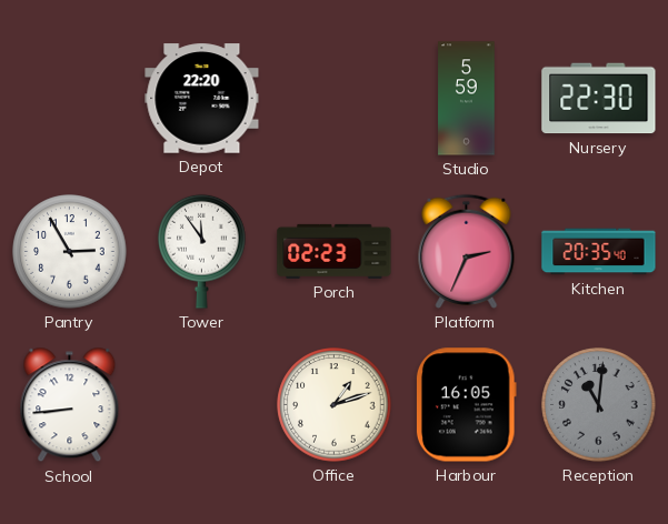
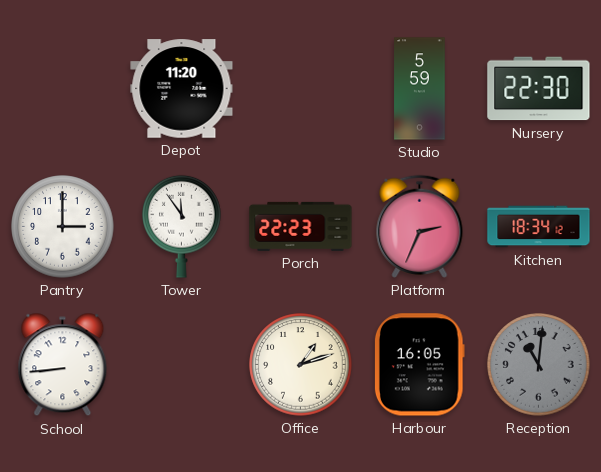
Depot: 22:20 -> 11:20 (182, 89)
Pantry: 2:55 -> 3:00 (63, 227)
Porch: 02:23 -> 22:23 (301, 226)
Kitchen: 20:35 -> 18:34 (539, 227)
